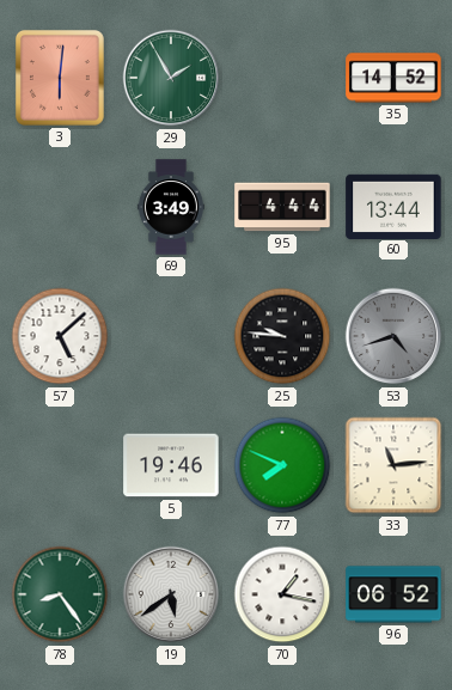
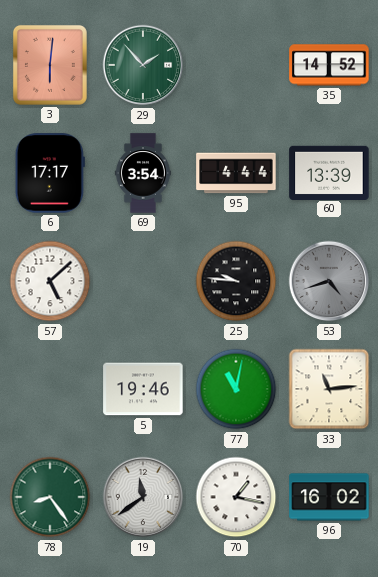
29: 1:55 -> 1:53 (143, 65)
6: none -> 17:17 (50, 173)
69: 3:49 -> 3:54 (143, 173)
60: 13:44 -> 13:39 (329, 172)
77: 7:49 -> 11:02 (236, 389)
19: 5:39 -> 11:39 (143, 497)
96: 06:52 -> 16:02 (329, 497)
